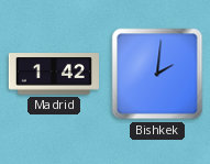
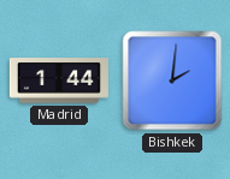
Madrid: 1:42 -> 1:44 (59, 80)
